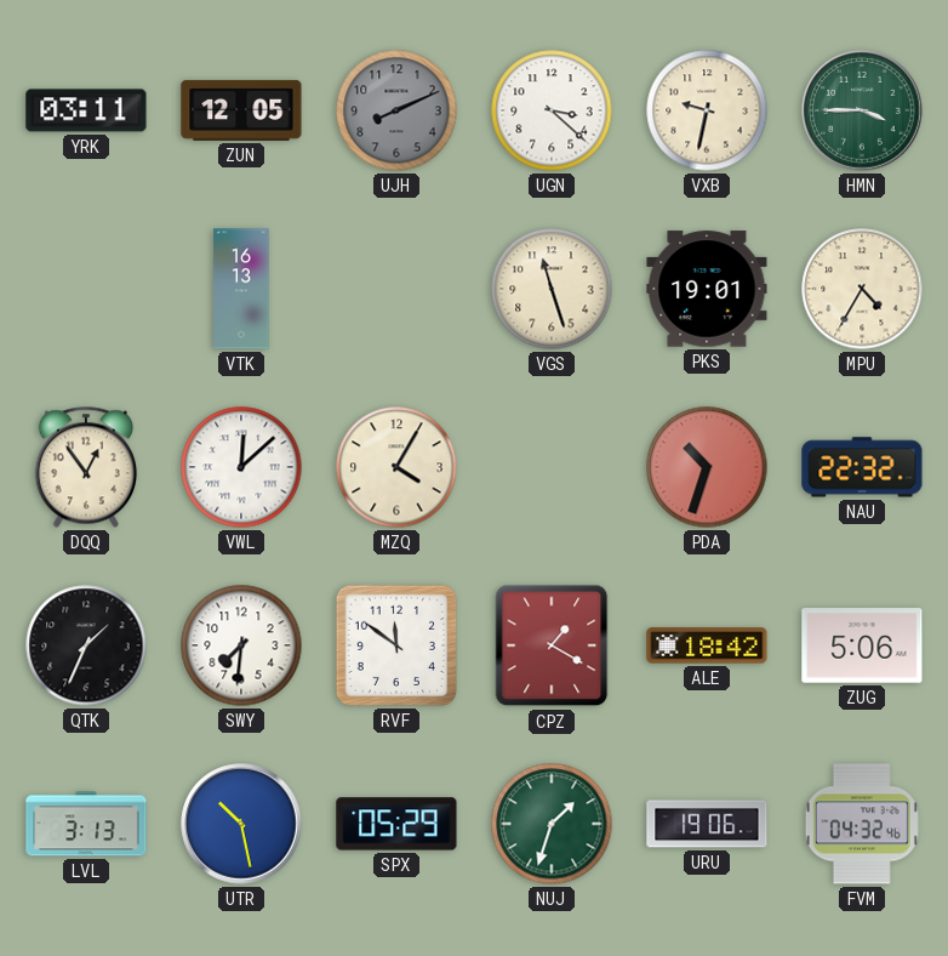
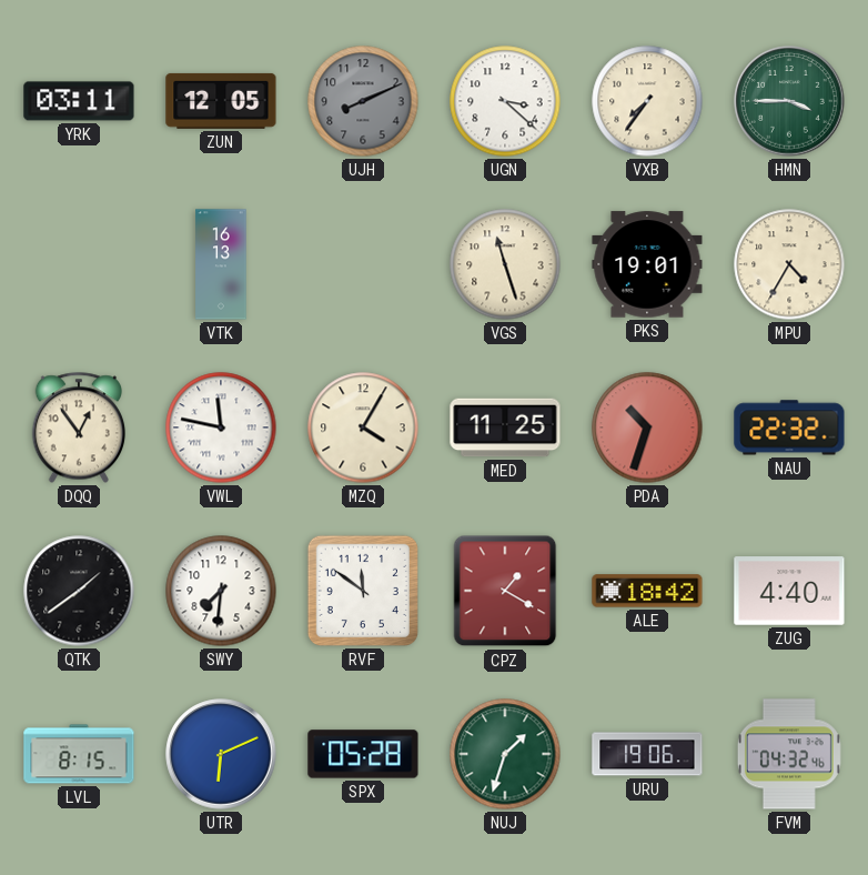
VXB: 9:32 -> 7:36 (647, 101)
VWL: 12:08 -> 11:47 (221, 428)
MED: none -> 11:25 (505, 428)
QTK: 1:34 -> 1:39 (79, 591)
ZUG: 5:06 -> 4:40 (789, 591)
LVL: 3:13 -> 8:15 (79, 754)
UTR: 10:28 -> 6:11 (221, 754)
SPX: 05:29 -> 05:28 (363, 754)
